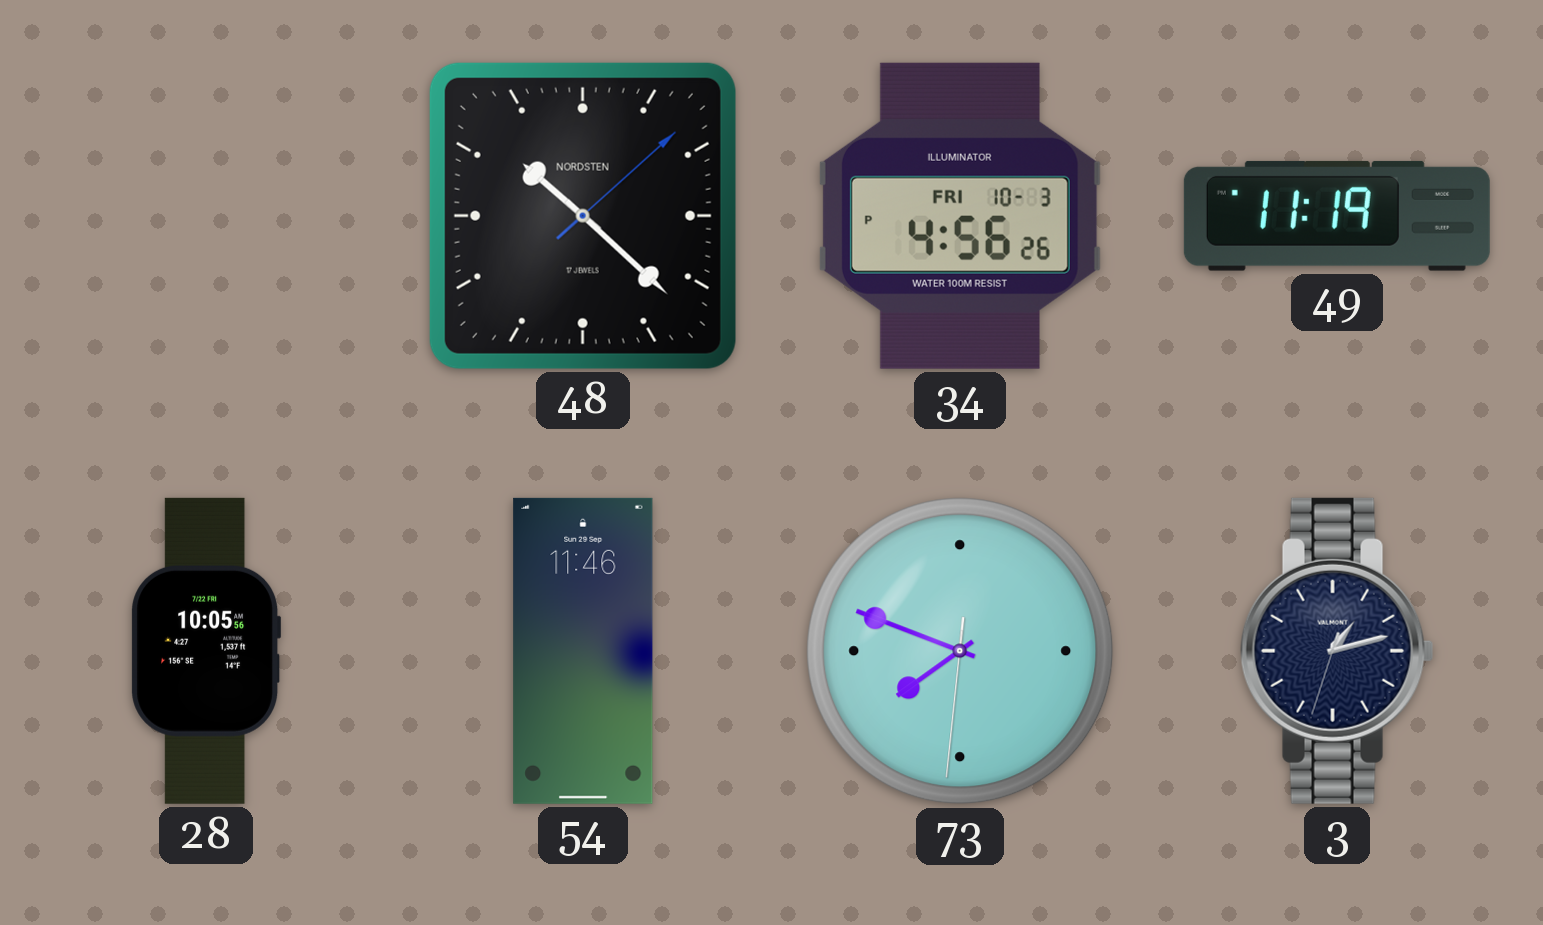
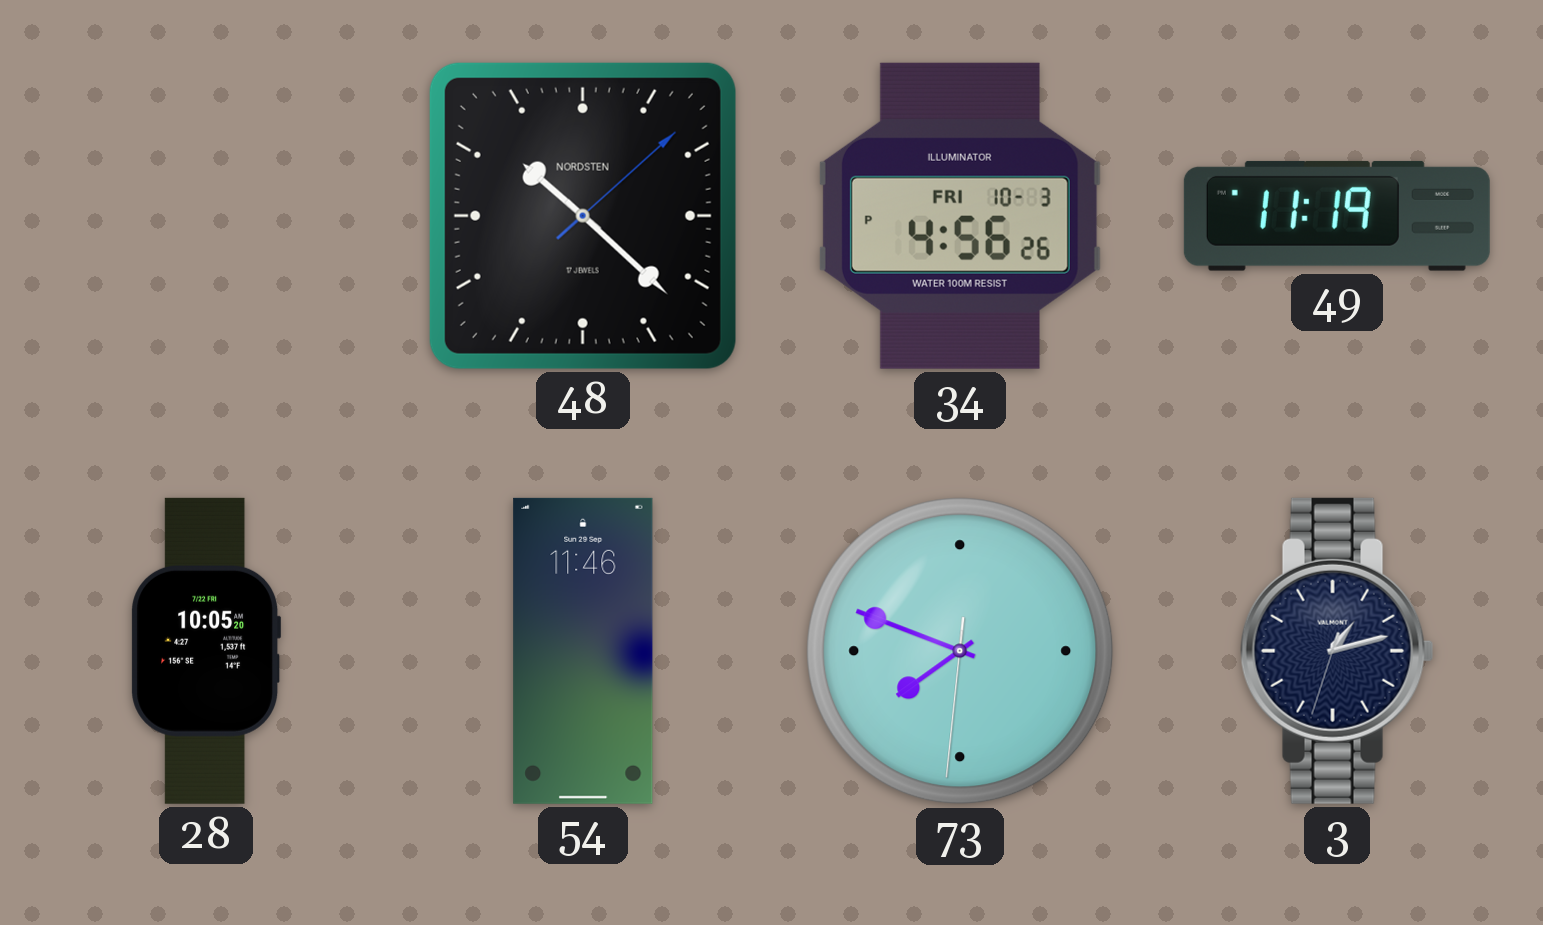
28: 10:05:56 -> 10:05:20 (206, 651)
